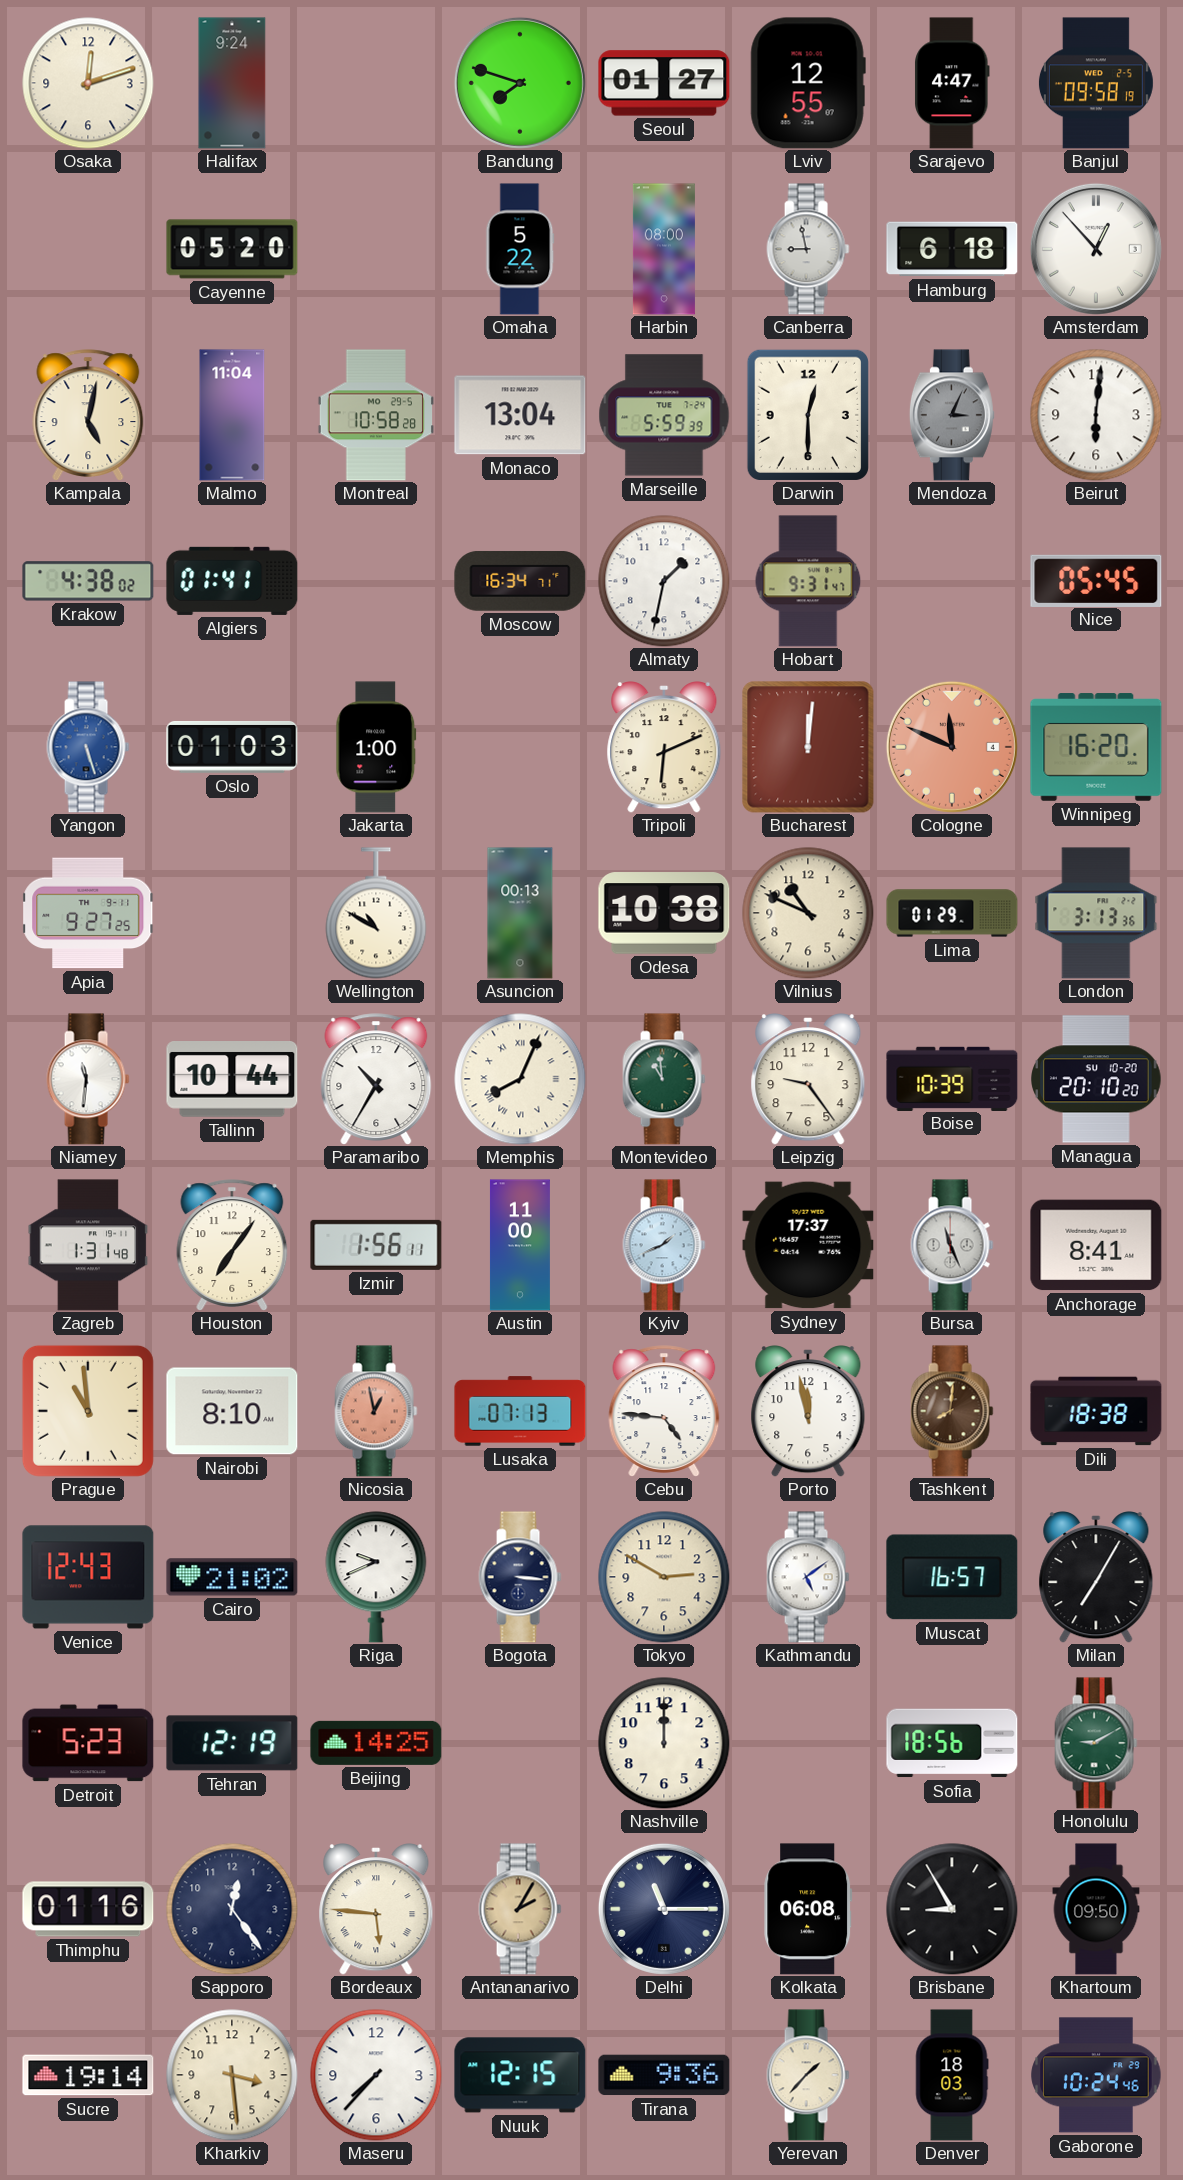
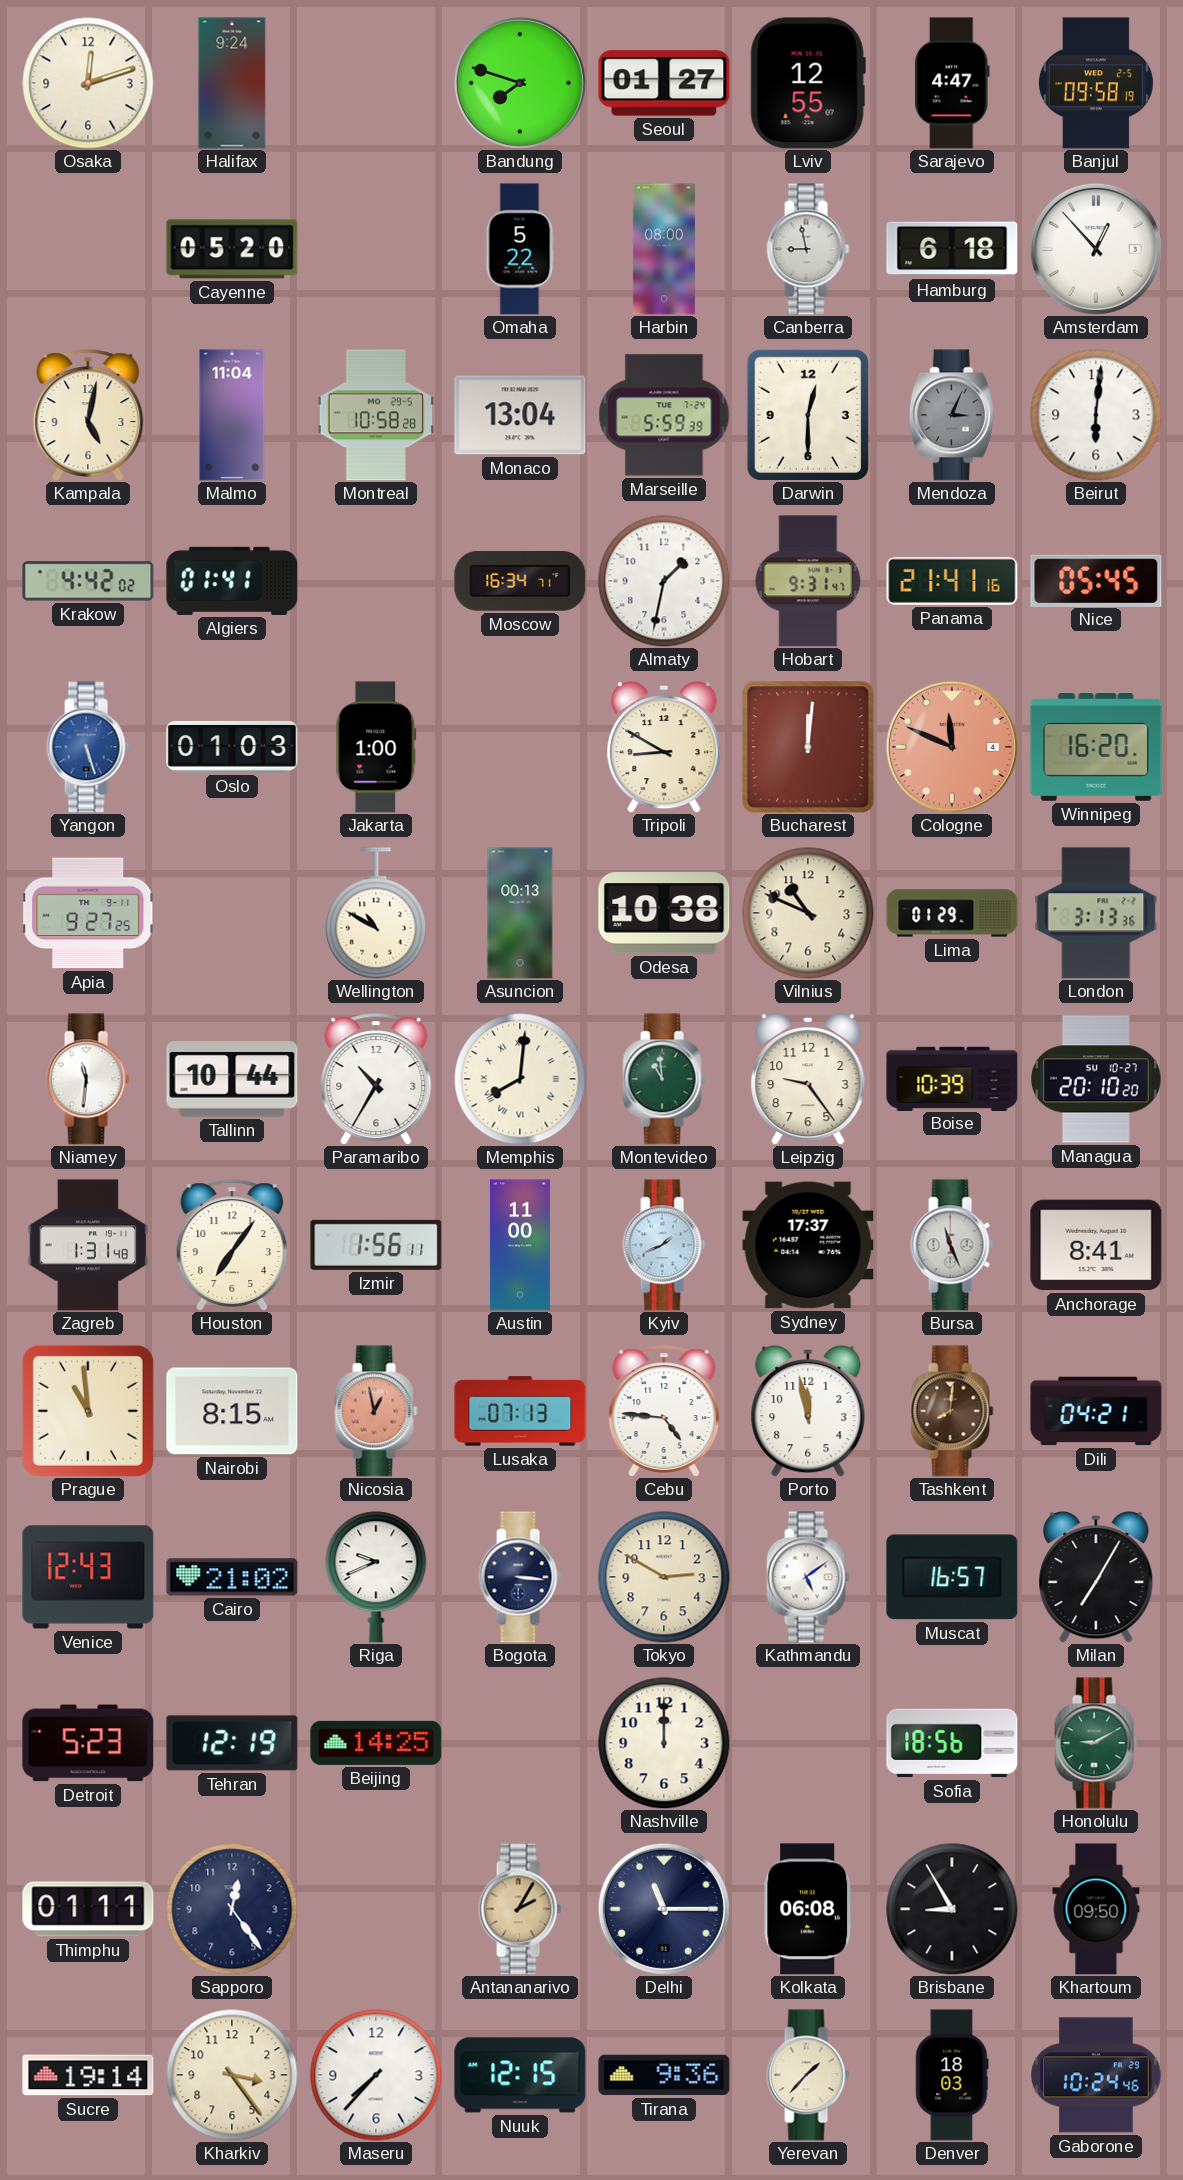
Krakow: 4:38 -> 4:42 (88, 581)
Panama: none -> 21:41 (952, 581)
Tripoli: 6:11 -> 8:50 (664, 748)
Memphis: 8:04 -> 8:01 (520, 1079)
Managua date: SU 10-20 -> SU 10-27 (1096, 1079)
Nairobi: 8:10 -> 8:15 (232, 1411)
Dili: 18:38 -> 04:21 (1096, 1411)
Thimphu: 01:16 -> 01:11 (88, 1909)
Bordeaux: 5:46 -> none (376, 1910)
Kharkiv: 3:29 -> 3:24 (232, 2075)
